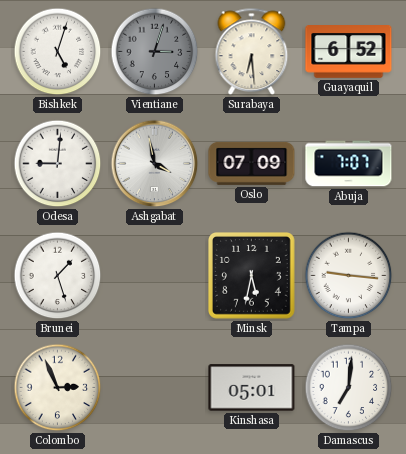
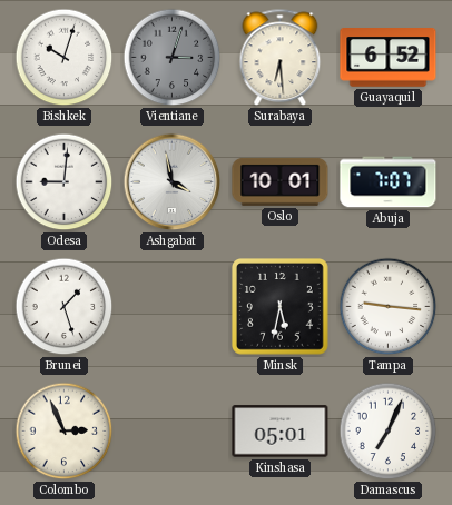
Bishkek: 5:03 -> 10:03 (65, 58)
Oslo: 07:09 -> 10:01 (281, 181)
Damascus: 7:01 -> 7:04 (389, 432)
